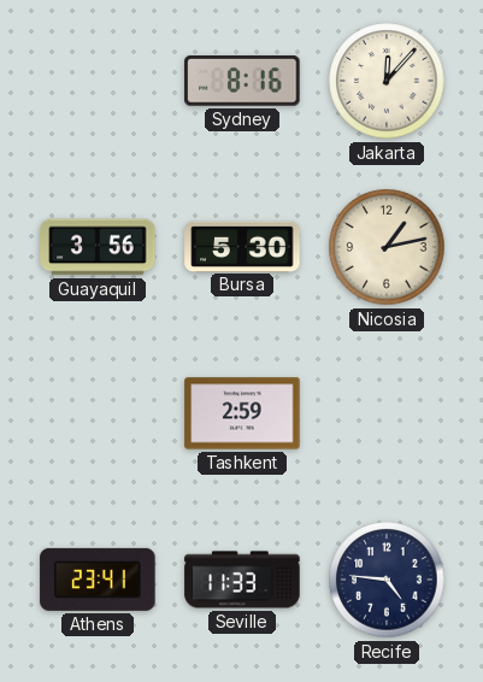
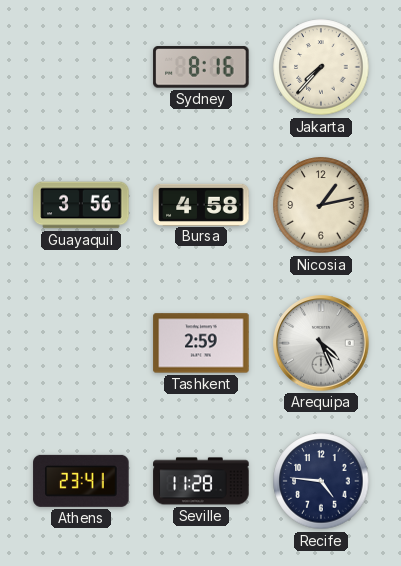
Jakarta: 12:07 -> 7:37 (321, 67)
Bursa: 5:30 -> 4:58 (201, 204)
Arequipa: none -> 4:26 (321, 343)
Seville: 11:33 -> 11:28 (201, 481)
